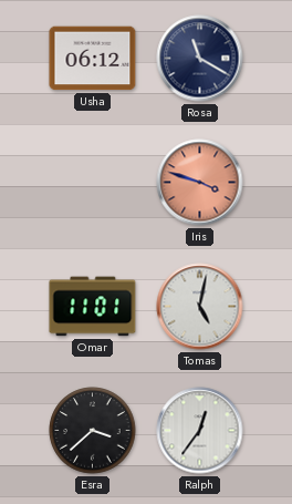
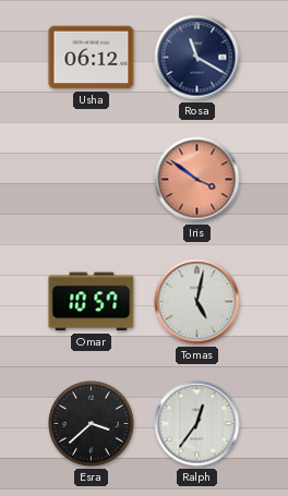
Iris: 3:48 -> 3:51 (197, 180)
Omar: 11:01 -> 10:57 (92, 302)
